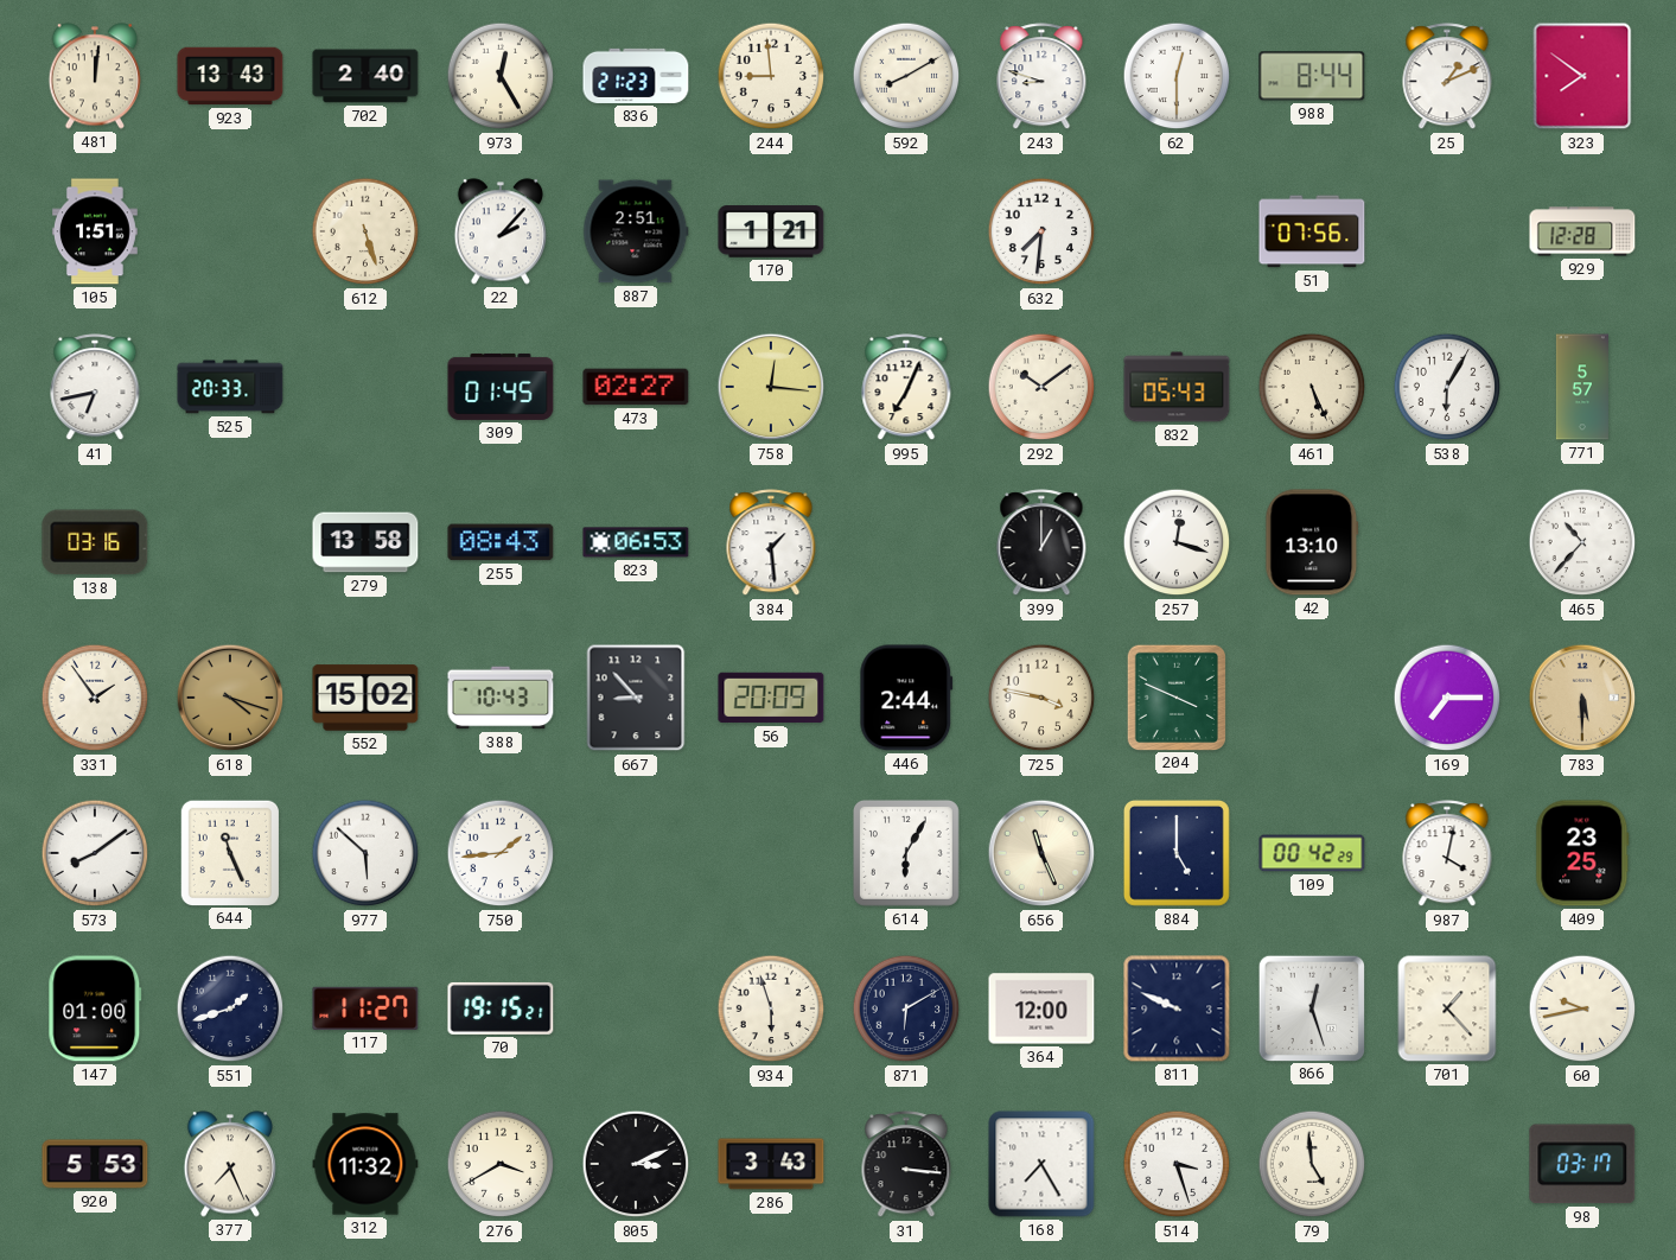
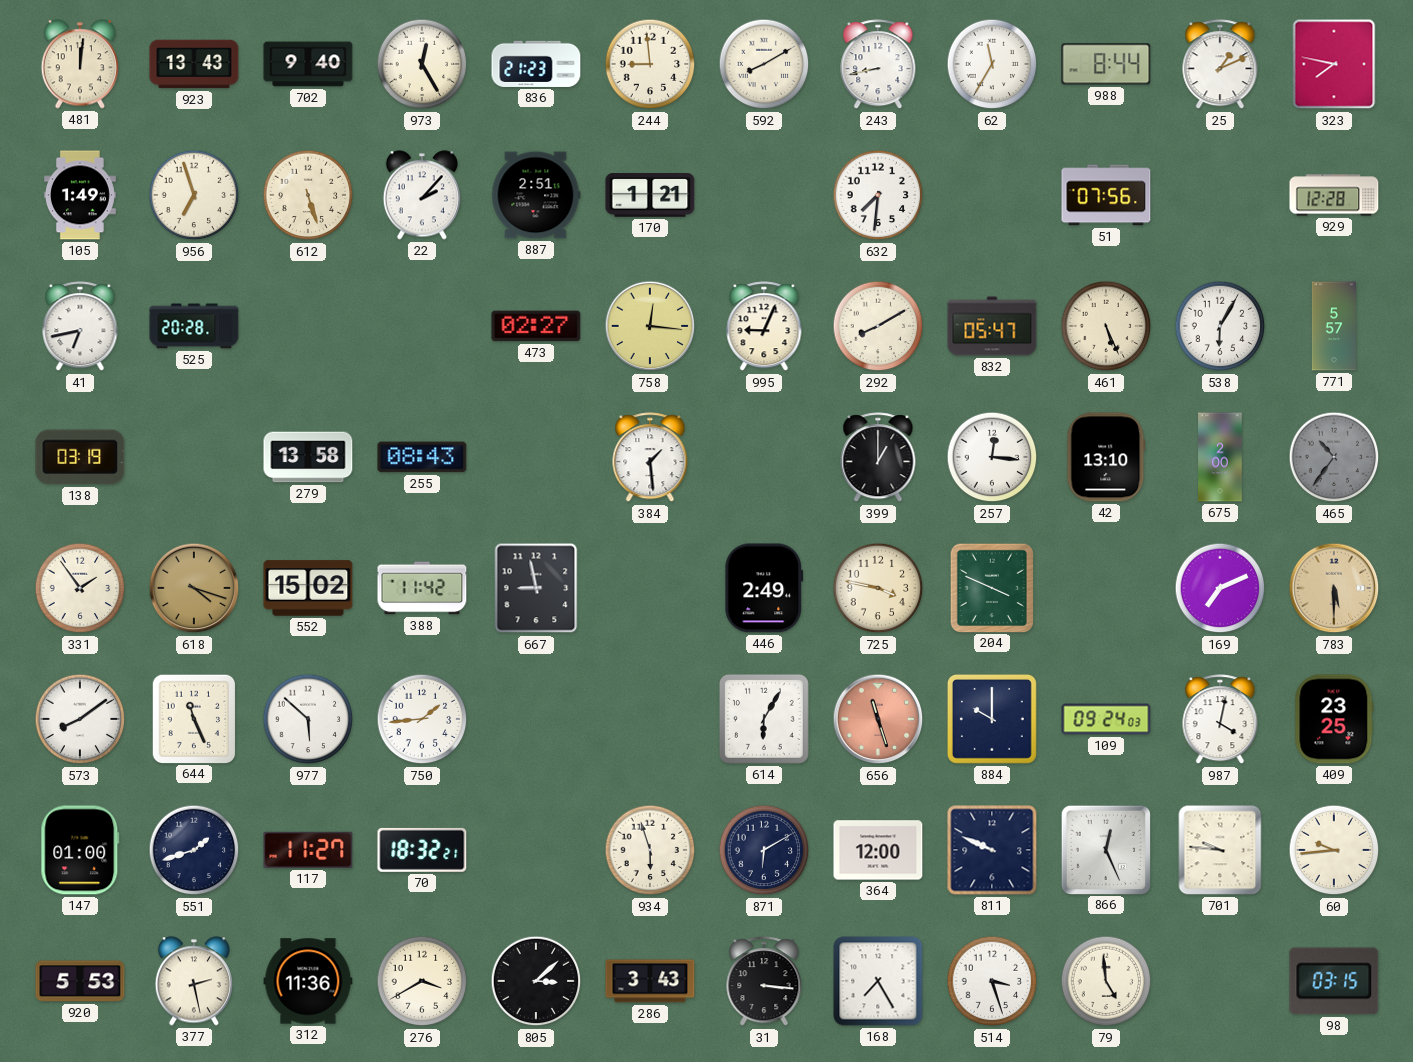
702: 2:40 -> 9:40 (308, 64)
243: 8:48 -> 8:43 (878, 65)
62: 12:30 -> 11:35 (992, 64)
323: 7:51 -> 7:47 (1334, 64)
105: 1:51 -> 1:49 (80, 195)
956: none -> 6:57 (194, 195)
525: 20:33 -> 20:28 (194, 326)
309: 01:45 -> none (501, 387)
995: 7:04 -> 9:04 (764, 327)
292: 10:09 -> 8:10 (878, 326)
832: 05:43 -> 05:47 (992, 326)
138: 03:16 -> 03:19 (80, 457)
823: 06:53 -> none (636, 542)
257: 12:18 -> 12:16 (992, 457)
675: none -> 2:00 (1220, 457)
465: 10:37 -> 10:36 (1334, 457)
465 dial: white -> grey (1334, 457)
388: 10:43 -> 11:42 (422, 588)
667: 8:53 -> 8:58 (536, 588)
56: 20:09 -> none (771, 698)
446: 2:44 -> 2:49 (764, 588)
169: 7:15 -> 7:11 (1220, 588)
656: 11:26 -> 11:27 (878, 719)
656 dial: cream -> salmon (878, 719)
884: 5:00 -> 10:00 (992, 719)
109: 00:42 -> 09:24 (1106, 719)
70: 19:15 -> 18:32 (422, 850)
866: 12:27 -> 12:26 (1105, 849)
701: 1:23 -> 9:46 (1220, 850)
60: 9:43 -> 9:44 (1334, 850)
377: 7:26 -> 2:28 (193, 981)
312: 11:32 -> 11:36 (308, 981)
805: 3:11 -> 3:08 (536, 981)
98: 03:17 -> 03:15 (1334, 981)
